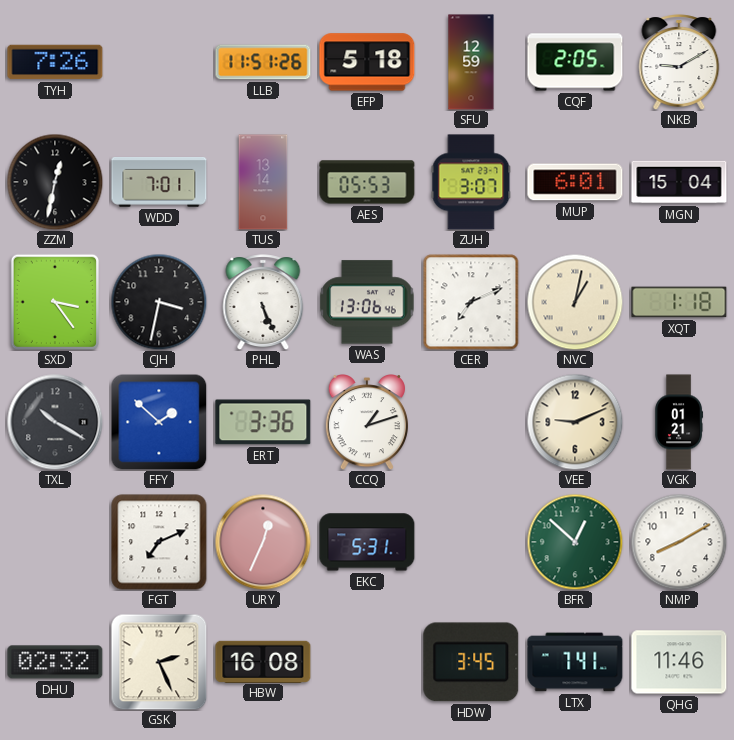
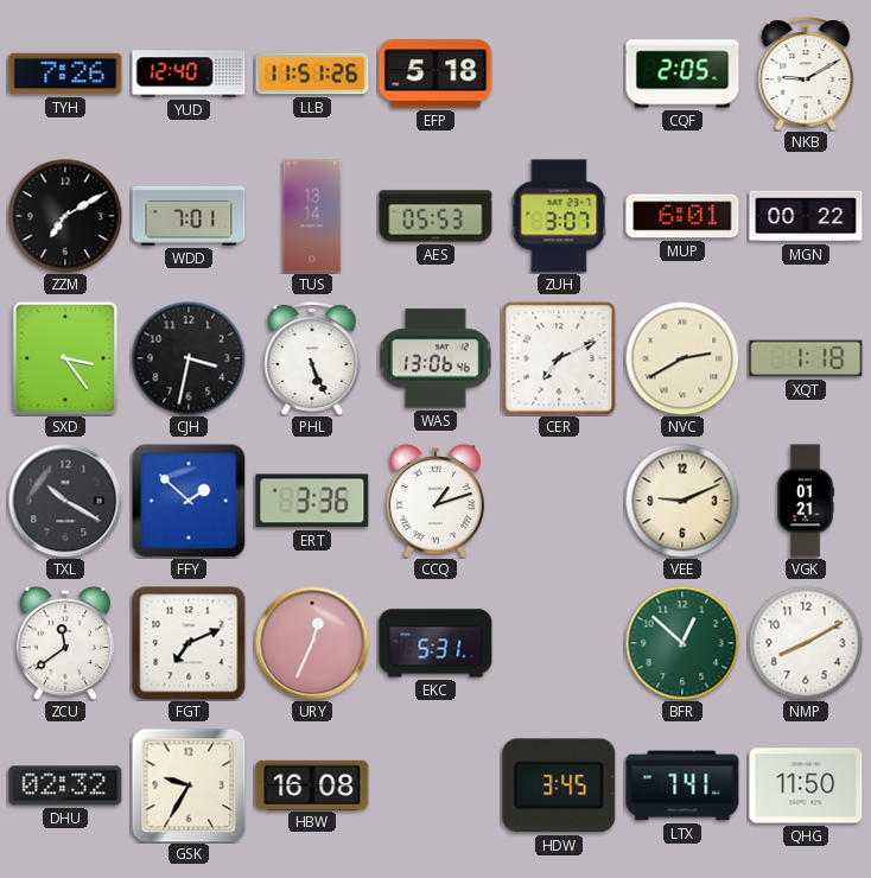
YUD: none -> 12:40 (189, 74)
SFU: 12:59 -> none (471, 62)
ZZM: 12:32 -> 7:10 (65, 216)
MGN: 15:04 -> 00:22 (806, 216)
NVC: 1:02 -> 2:40 (682, 358)
ZCU: none -> 11:39 (64, 644)
GSK: 2:26 -> 9:35 (189, 785)
QHG: 11:46 -> 11:50 (806, 785)
